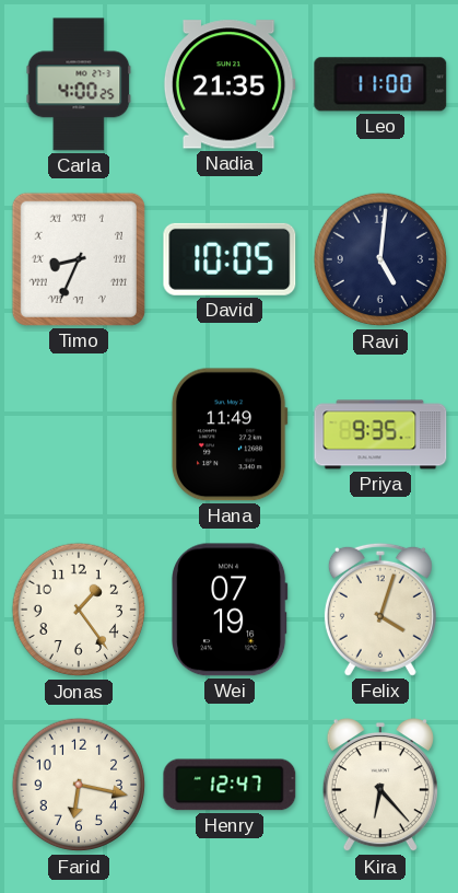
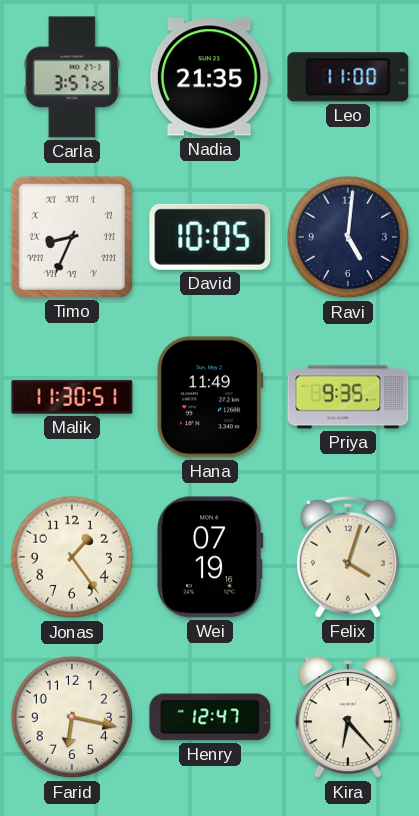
Carla: 4:00 -> 3:57 (72, 77)
Malik: none -> 11:30 (72, 397)
